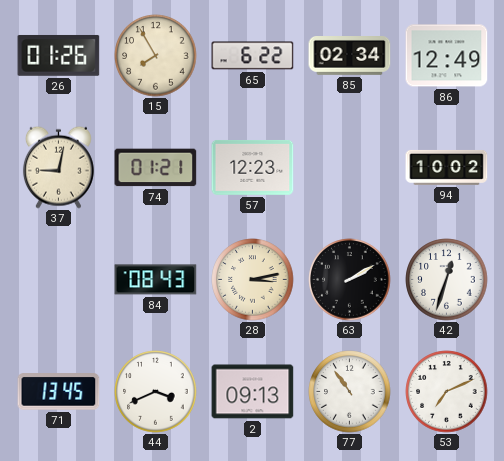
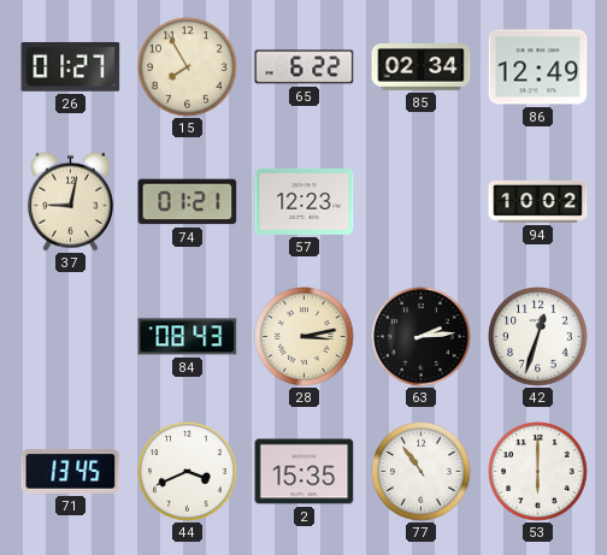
26: 01:26 -> 01:27 (71, 66)
63: 2:10 -> 2:14 (422, 337)
2: 09:13 -> 15:35 (305, 472)
53: 7:11 -> 6:00 (538, 472)
